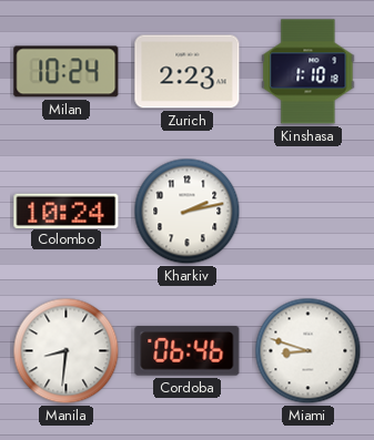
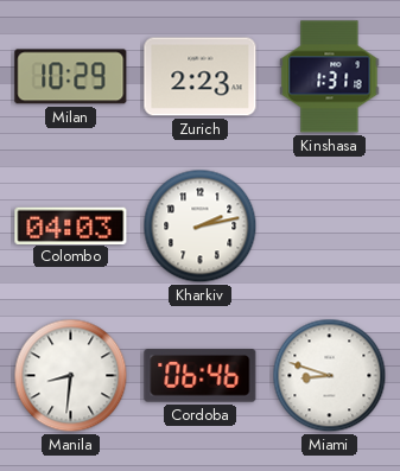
Milan: 10:24 -> 10:29 (71, 77)
Kinshasa: 1:10 -> 1:31 (330, 77)
Colombo: 10:24 -> 04:03 (71, 225)
